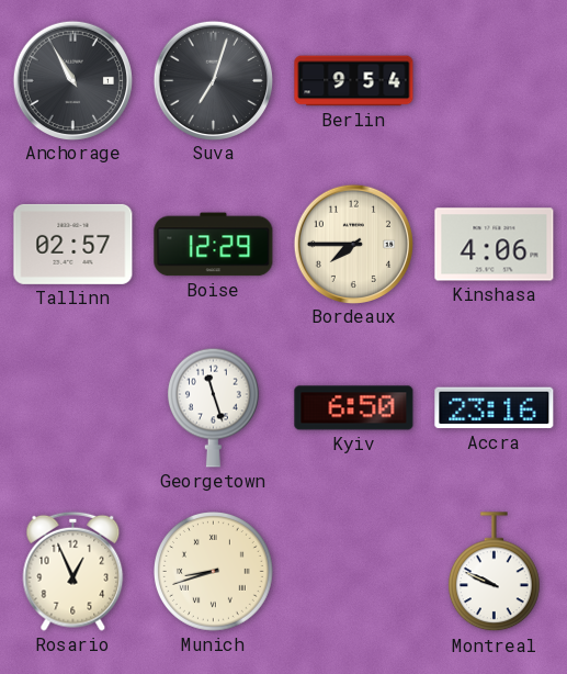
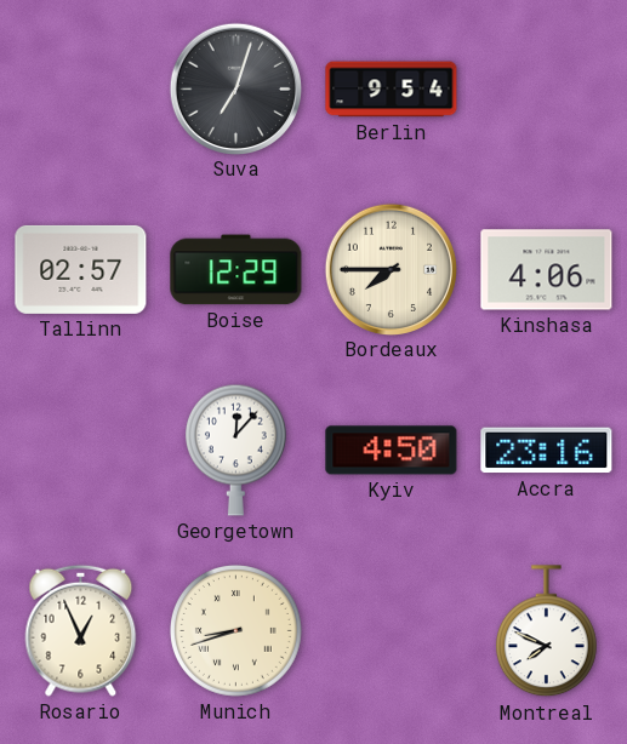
Anchorage: 10:55 -> none (72, 80)
Georgetown: 11:27 -> 12:07 (235, 450)
Kyiv: 6:50 -> 4:50 (392, 451)
Montreal: 9:49 -> 7:49 (546, 631)
